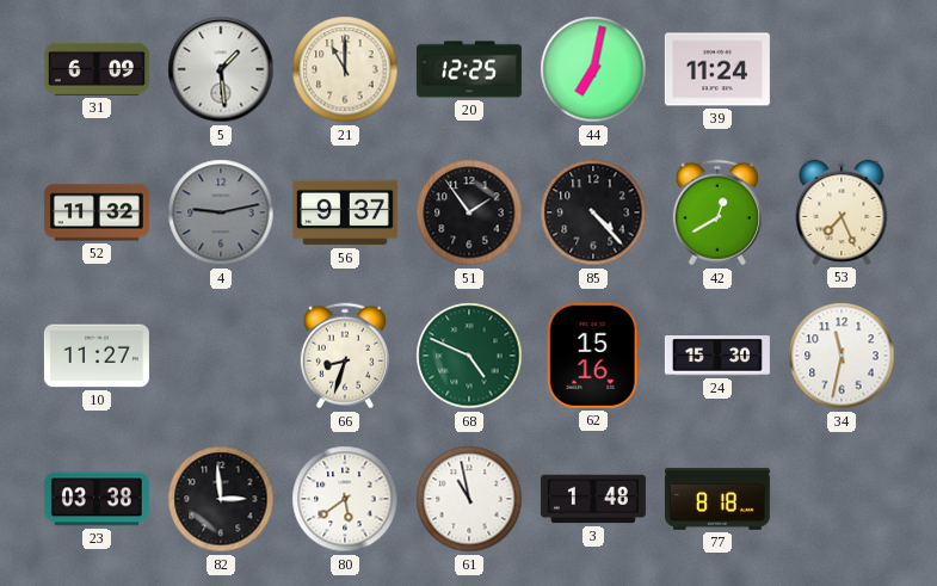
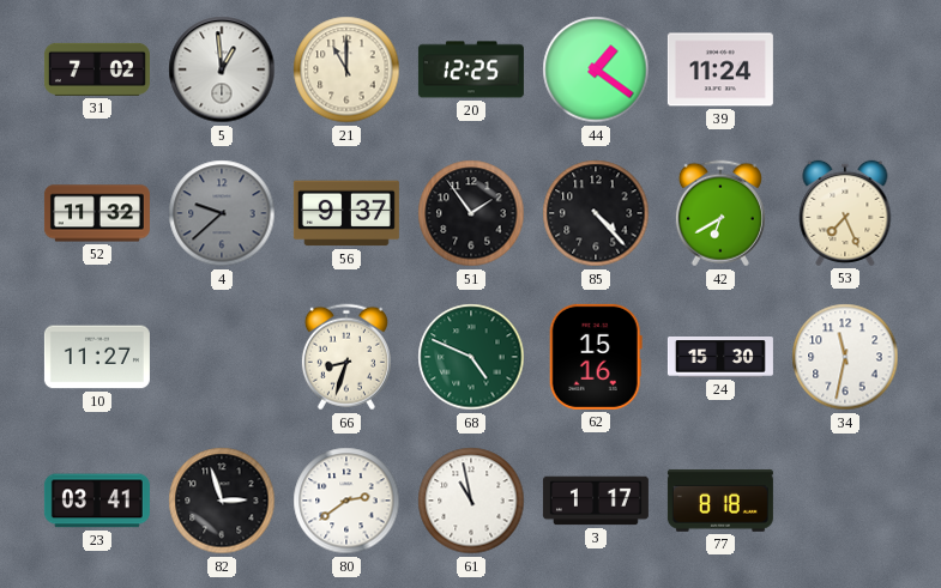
31: 6:09 -> 7:02 (97, 69)
5: 1:29 -> 12:59 (222, 69)
44: 7:02 -> 1:21 (596, 69)
4: 9:13 -> 9:38 (222, 213)
42: 12:40 -> 6:40 (720, 213)
23: 03:38 -> 03:41 (97, 501)
82: 2:59 -> 2:57 (222, 501)
80: 5:39 -> 2:39 (346, 501)
3: 1:48 -> 1:17 (596, 501)
